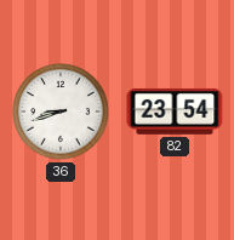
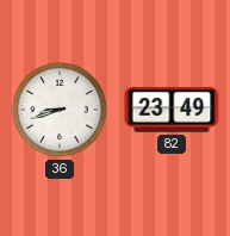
82: 23:54 -> 23:49 (172, 110)
